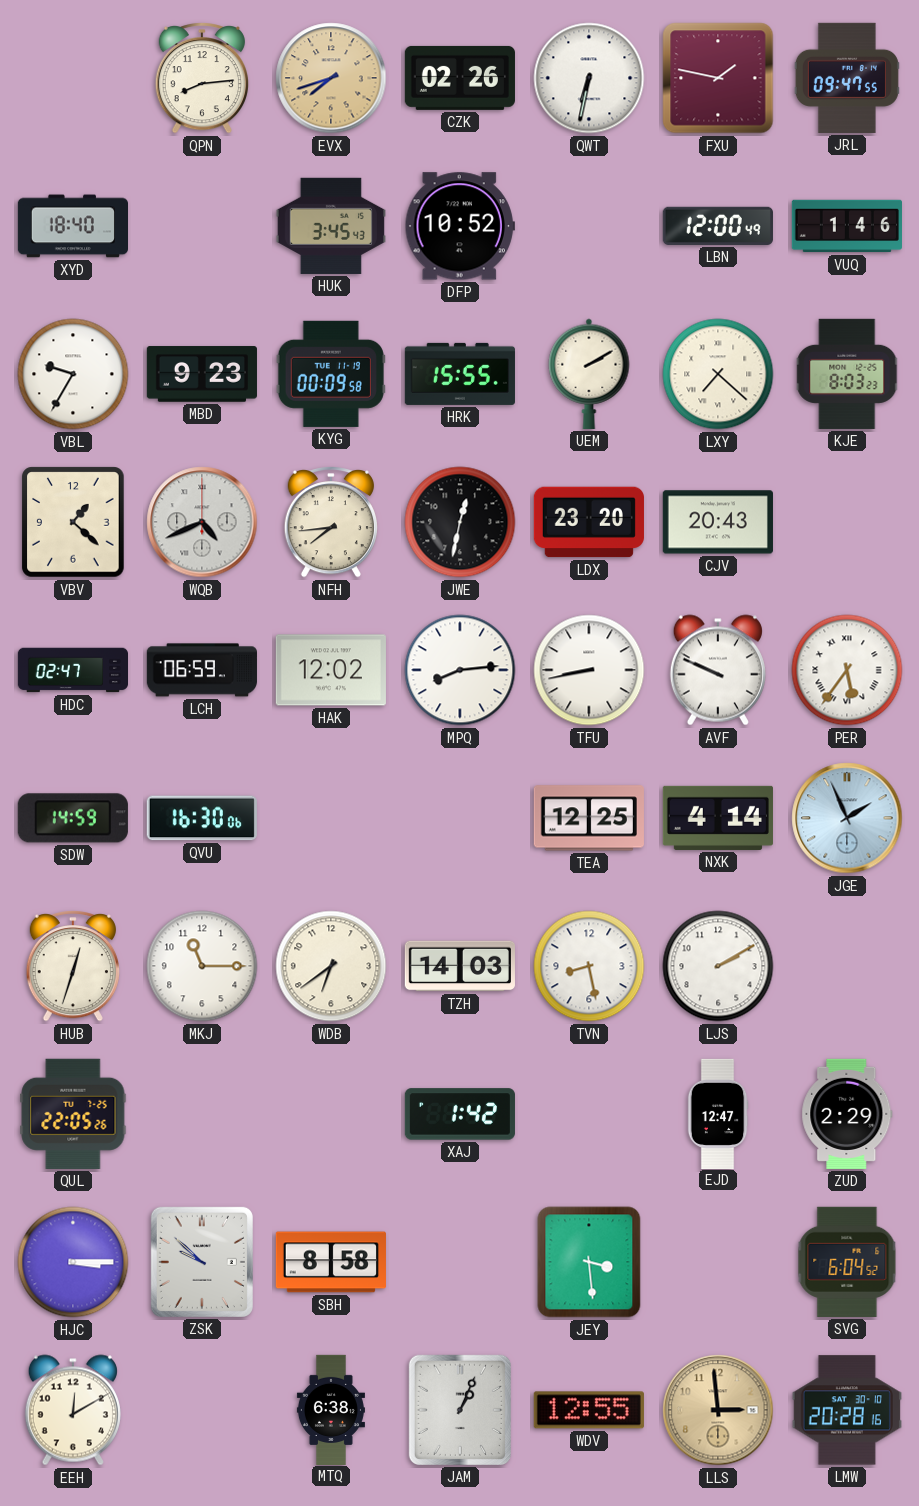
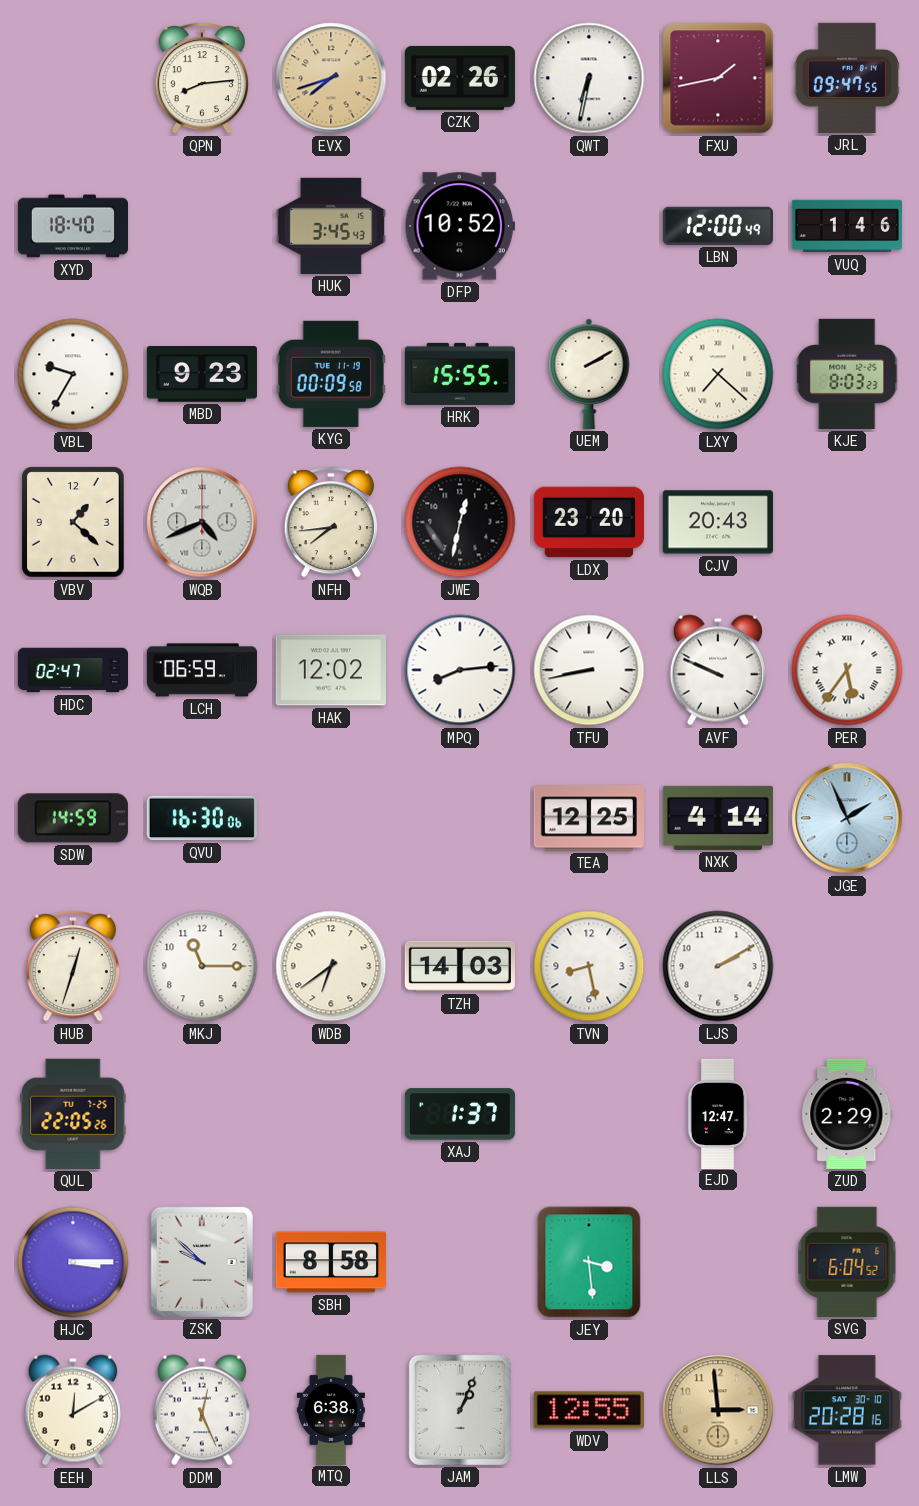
FXU: 1:47 -> 1:43 (718, 78)
XAJ: 1:42 -> 1:37 (460, 1114)
DDM: none -> 12:26 (202, 1410)
